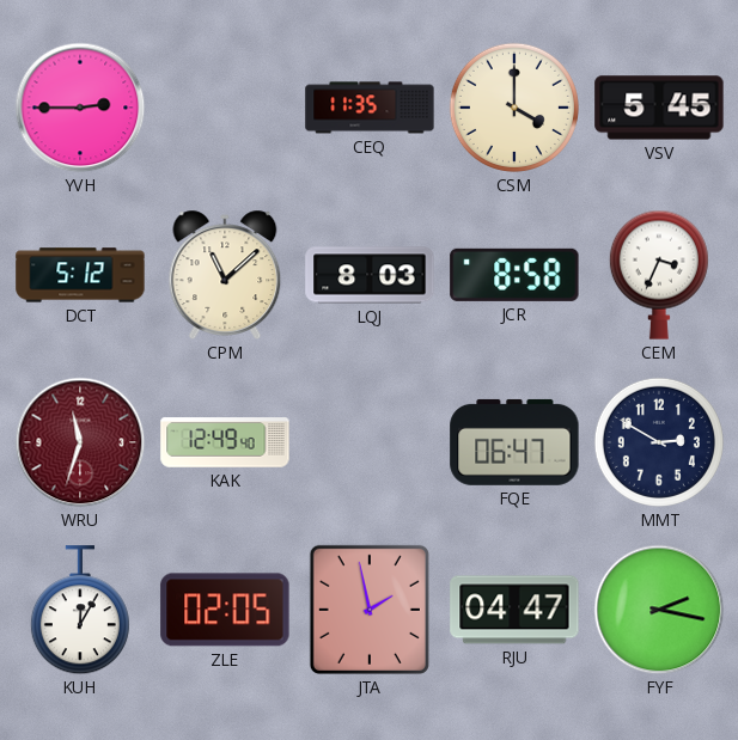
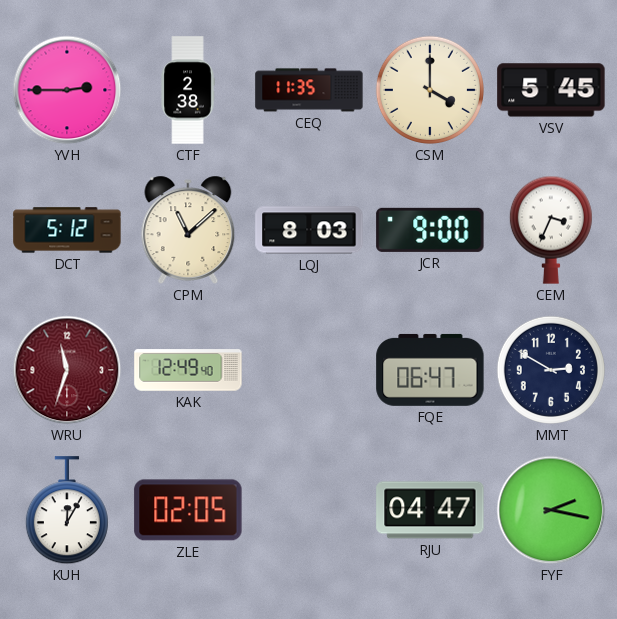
CTF: none -> 2:38 (188, 90)
JCR: 8:58 -> 9:00 (430, 230)
JTA: 1:58 -> none (370, 610)
